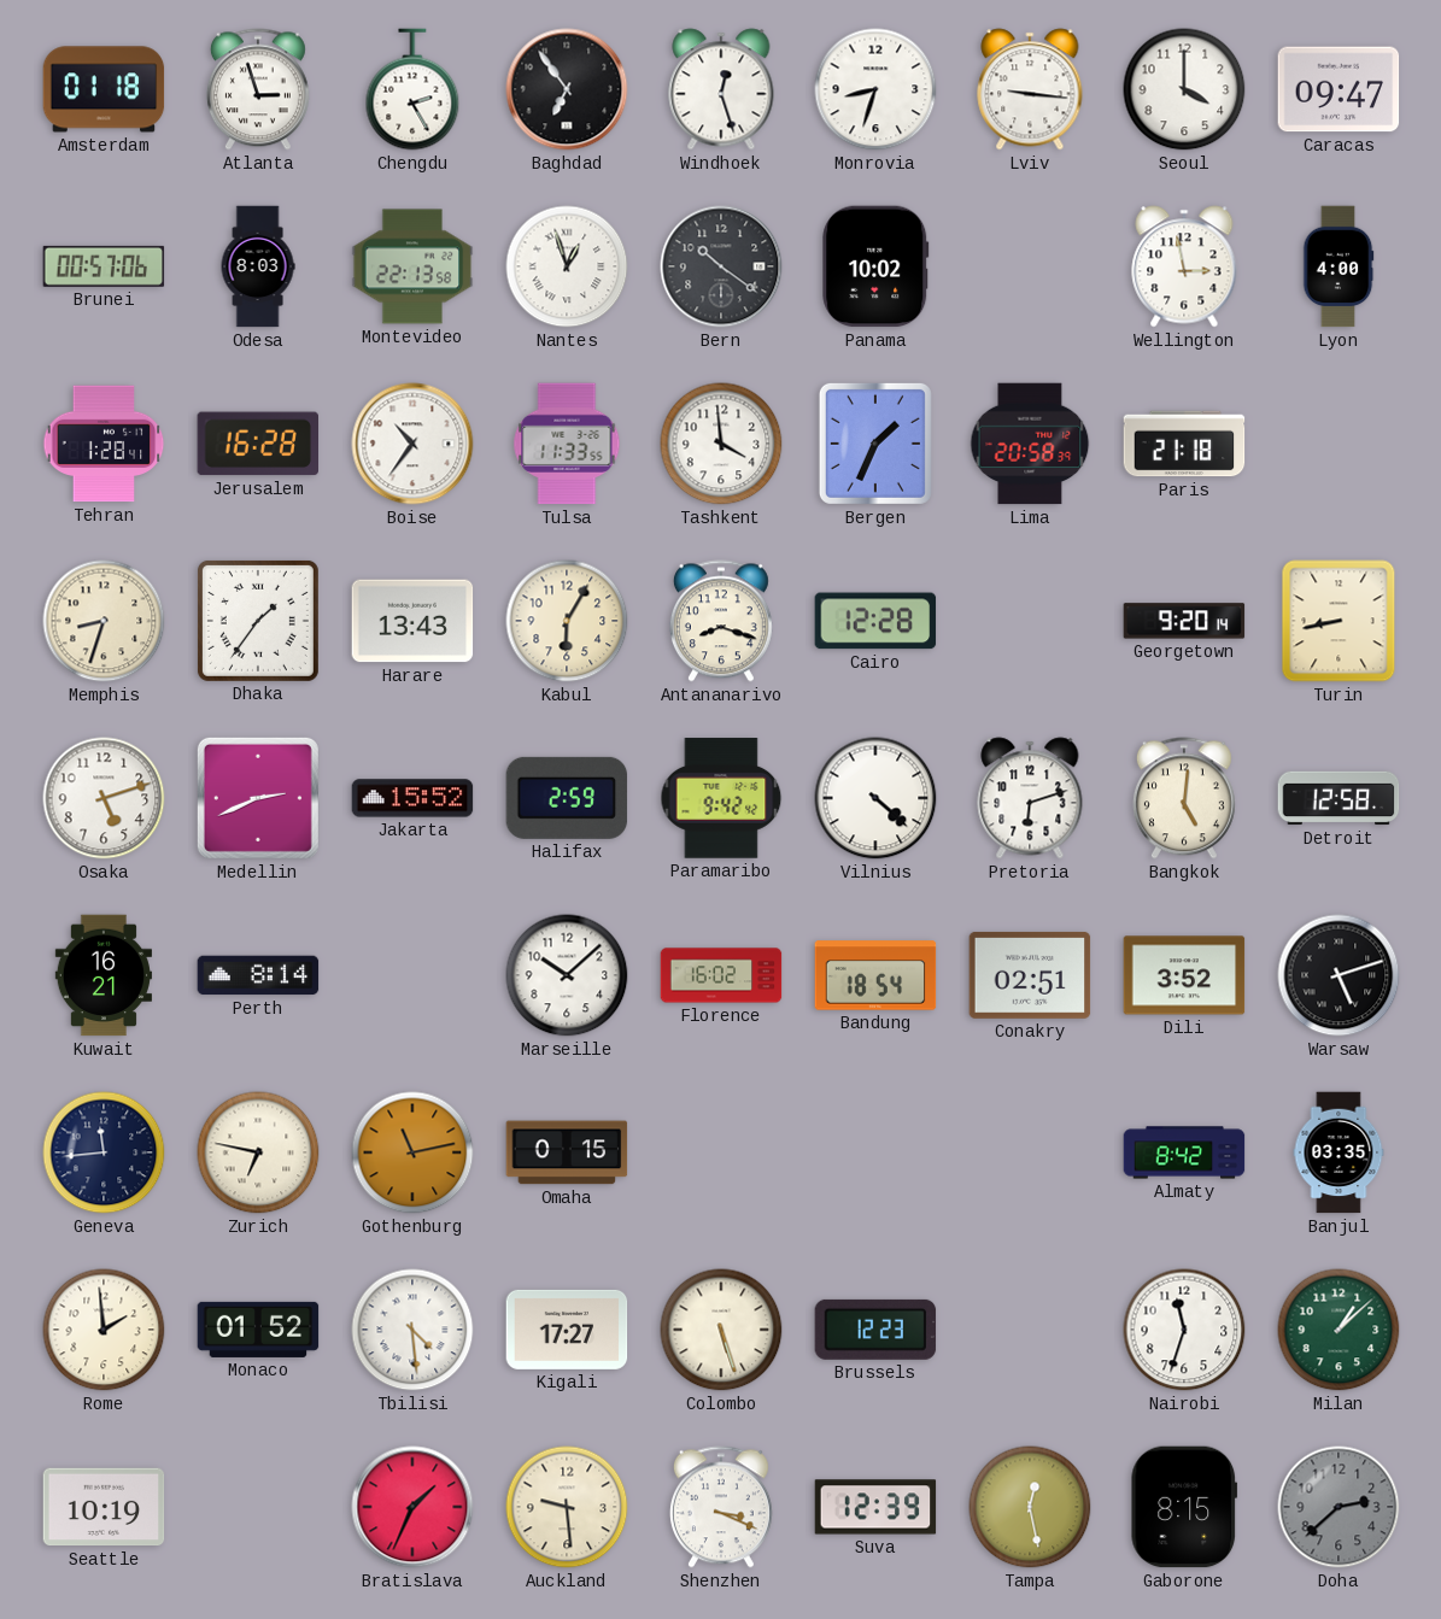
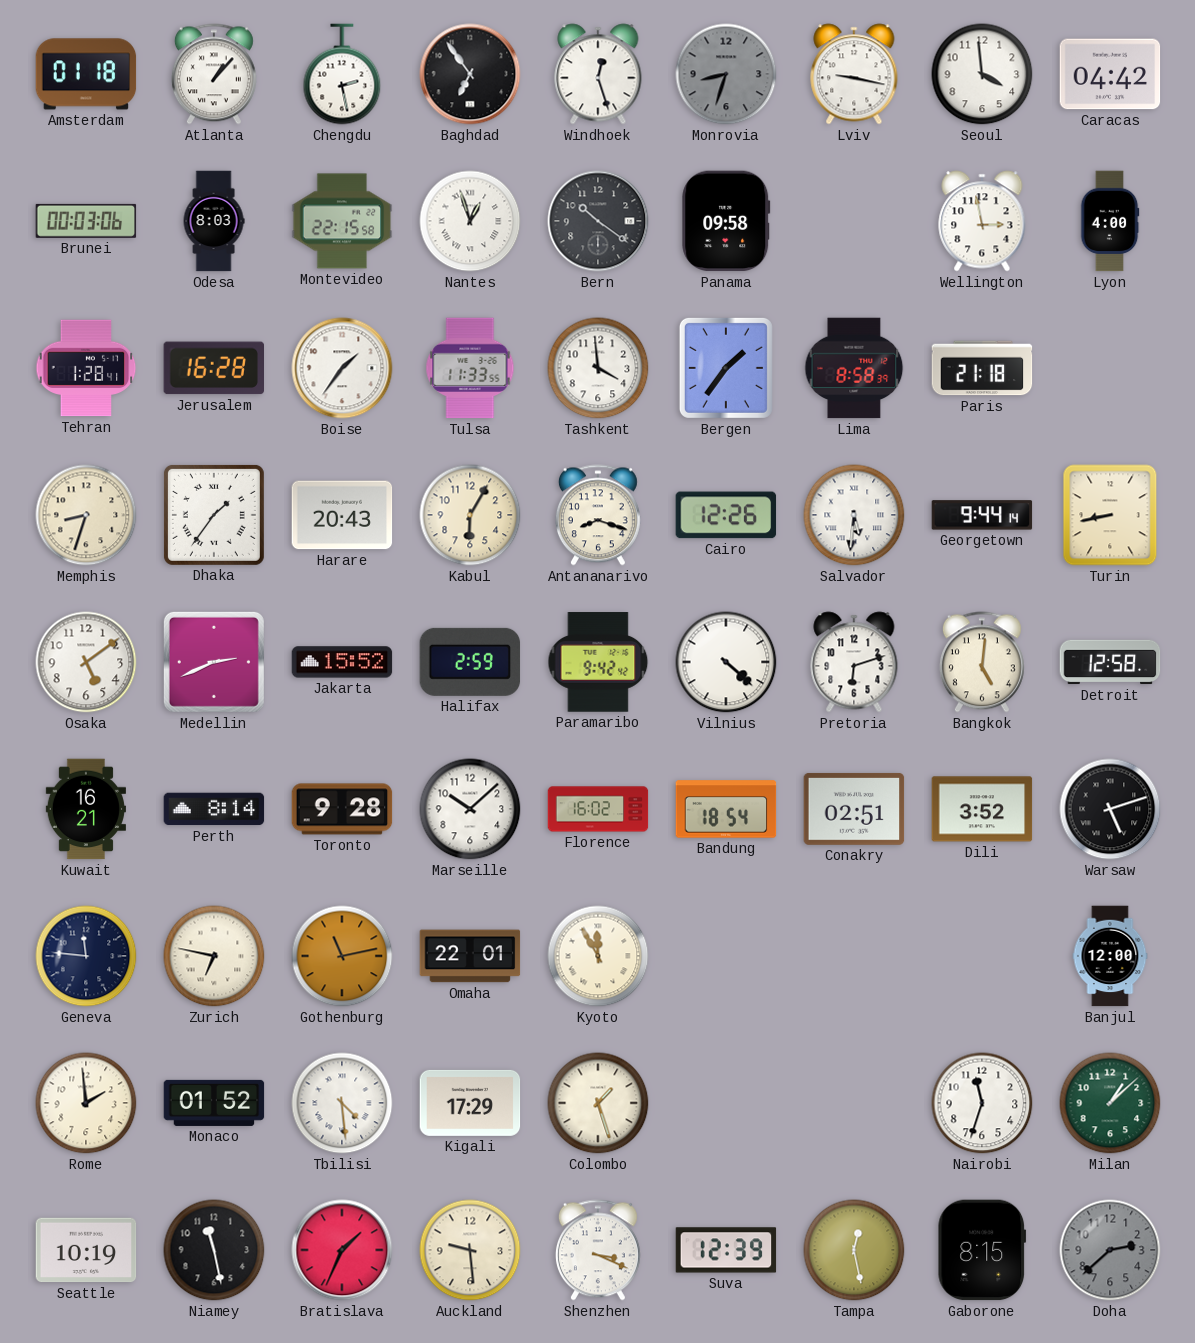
Atlanta: 2:57 -> 1:07 (214, 74)
Chengdu: 2:25 -> 2:28 (342, 74)
Monrovia dial: white -> grey (726, 74)
Lviv: 9:16 -> 9:17 (854, 74)
Seoul: 4:00 -> 3:59 (982, 74)
Caracas: 09:47 -> 04:42 (1110, 74)
Brunei: 00:57 -> 00:03 (86, 221)
Montevideo: 22:13 -> 22:15 (342, 221)
Panama: 10:02 -> 09:58 (726, 221)
Boise: 10:36 -> 1:36 (342, 368)
Bergen: 1:34 -> 1:36 (726, 368)
Lima: 20:58 -> 8:58 (854, 368)
Harare: 13:43 -> 20:43 (342, 515)
Cairo: 12:28 -> 12:26 (726, 515)
Salvador: none -> 5:31 (854, 515)
Georgetown: 9:20 -> 9:44 (982, 515)
Osaka: 5:12 -> 5:09 (86, 662)
Toronto: none -> 9:28 (342, 809)
Geneva: 11:44 -> 11:46 (86, 956)
Omaha: 0:15 -> 22:01 (470, 956)
Kyoto: none -> 11:55 (598, 956)
Almaty: 8:42 -> none (1184, 1152)
Banjul: 03:35 -> 12:00 (1110, 956)
Kigali: 17:27 -> 17:29 (470, 1103)
Colombo: 5:27 -> 1:27 (598, 1103)
Brussels: 12:23 -> none (875, 1330)
Niamey: none -> 11:28 (214, 1250)
